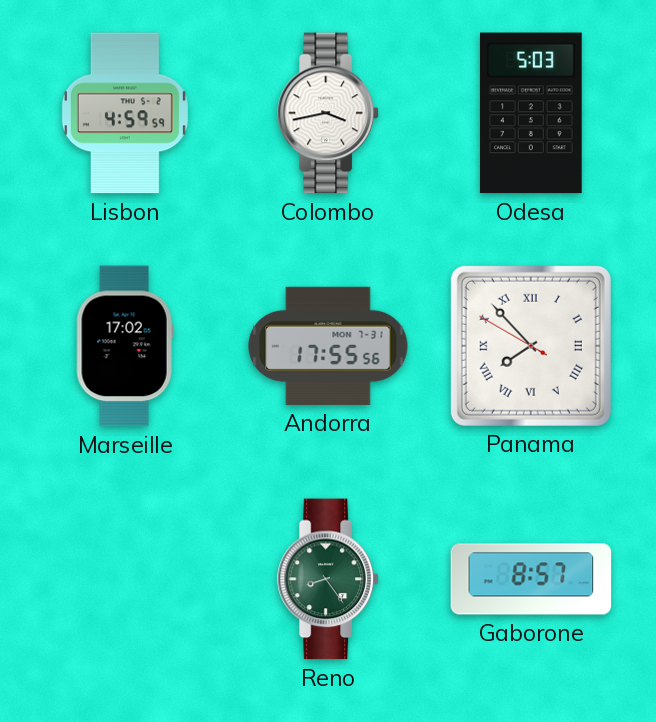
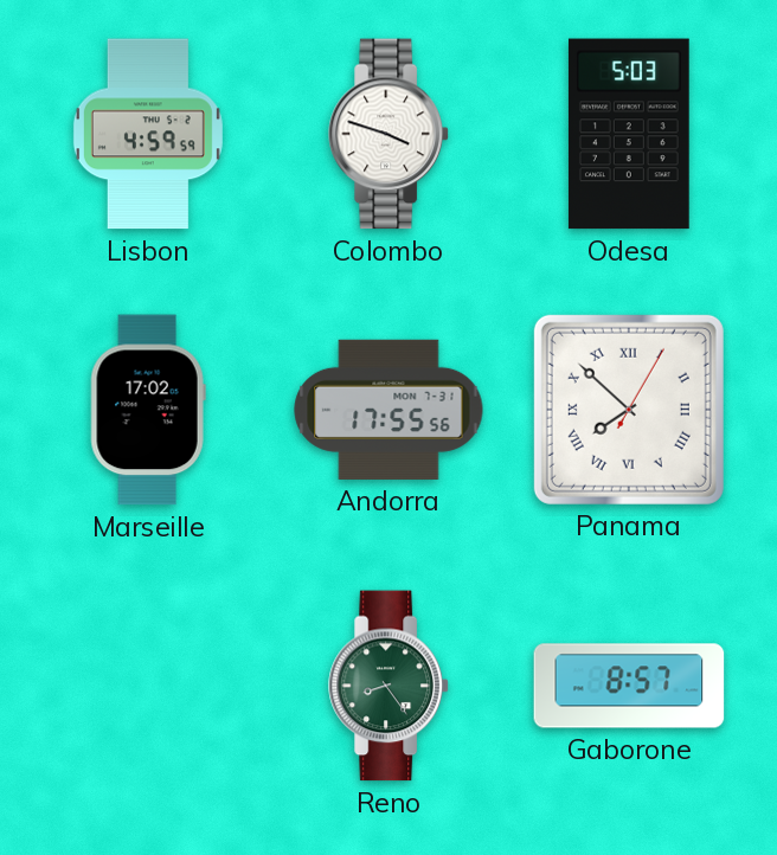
Colombo: 3:43 -> 3:48 (389, 134)
Panama: 7:52:50 -> 7:52:05 (629, 410)
